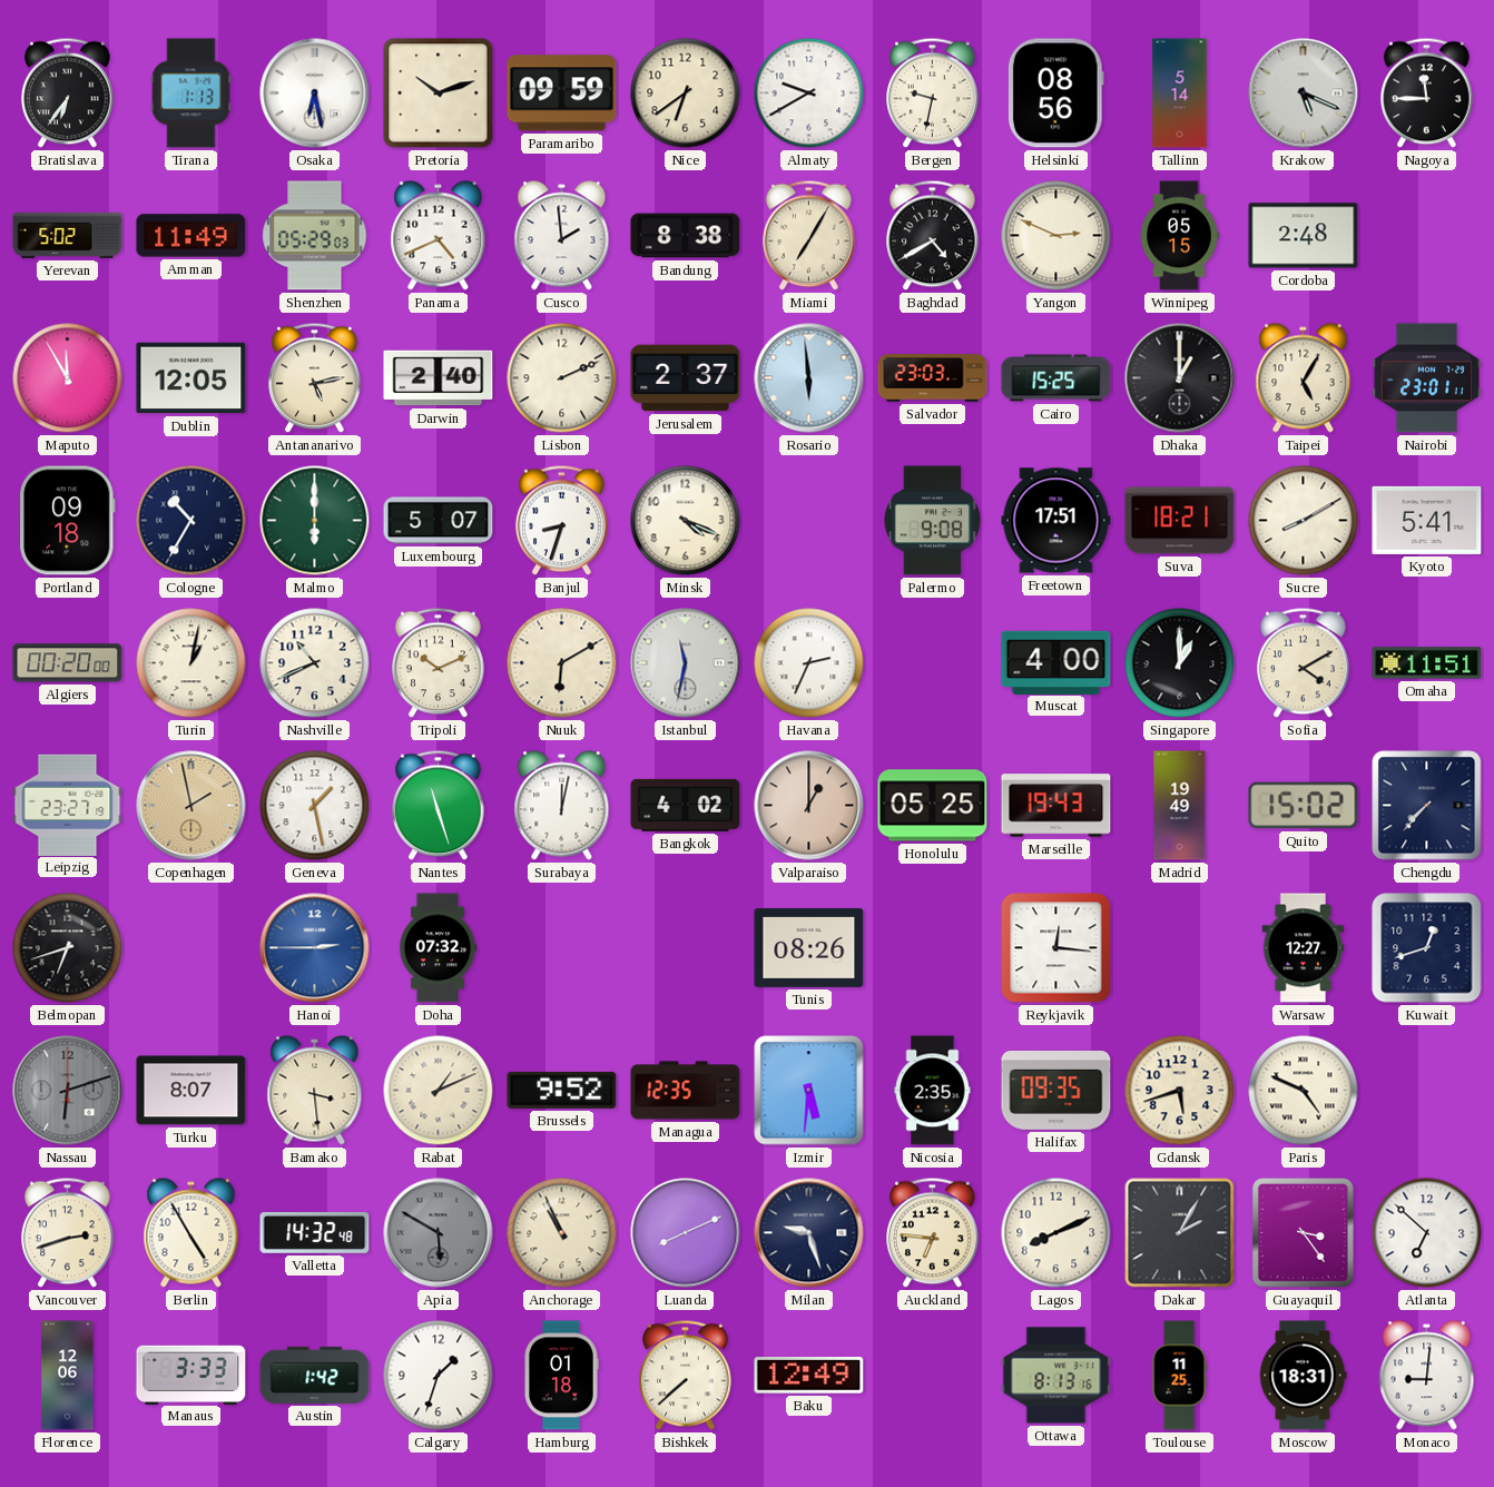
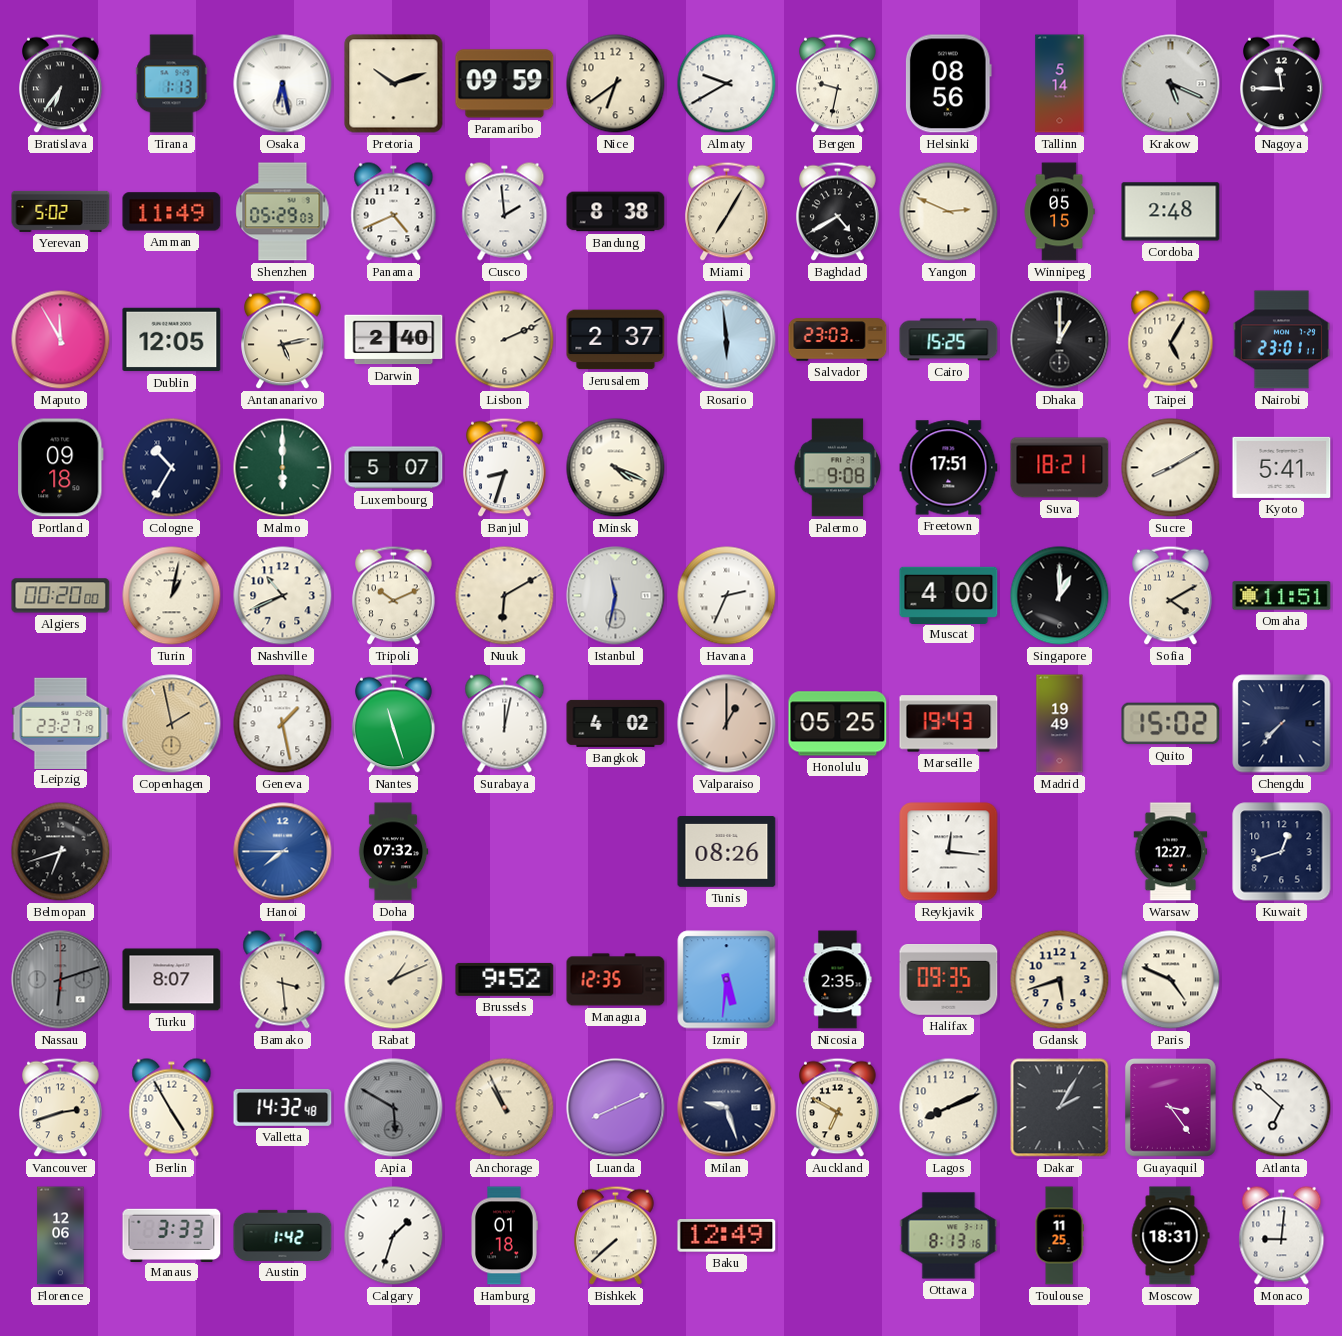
Hanoi: 2:45 -> 7:45 (283, 852)
Auckland: 6:46 -> 6:50 (838, 1108)
